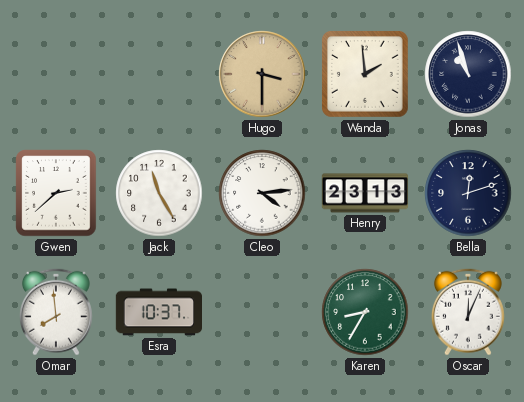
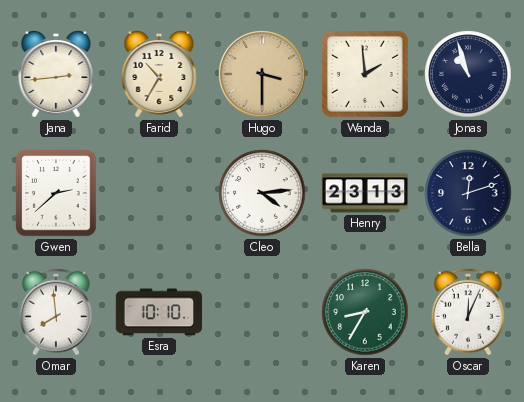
Jana: none -> 2:44 (56, 75)
Farid: none -> 10:35 (159, 75)
Jack: 11:25 -> none (159, 193)
Esra: 10:37 -> 10:10 (159, 312)
